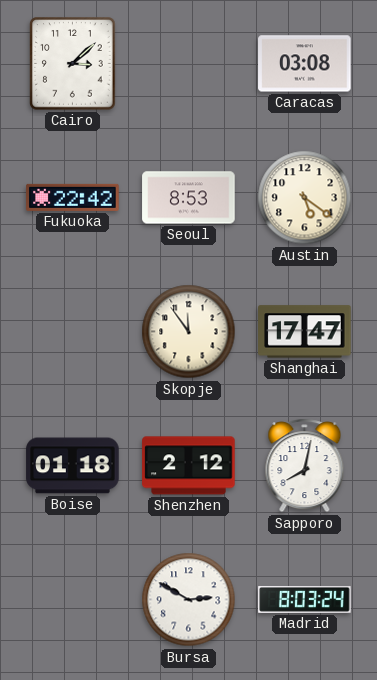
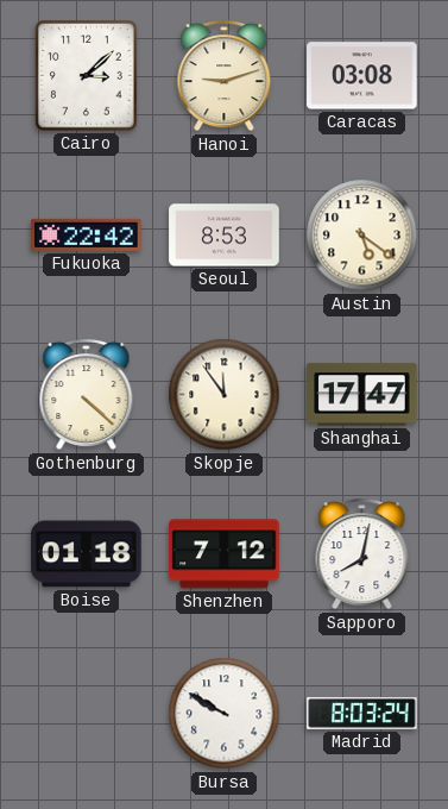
Hanoi: none -> 9:12 (225, 76)
Gothenburg: none -> 4:22 (87, 395)
Shenzhen: 2:12 -> 7:12 (225, 554)
Bursa: 2:50 -> 9:50 (225, 714)
